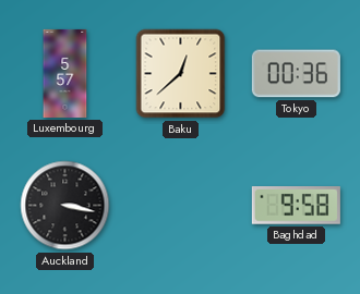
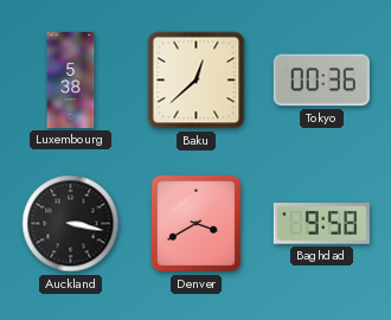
Luxembourg: 5:57 -> 5:38 (71, 79)
Denver: none -> 3:40 (197, 224)
